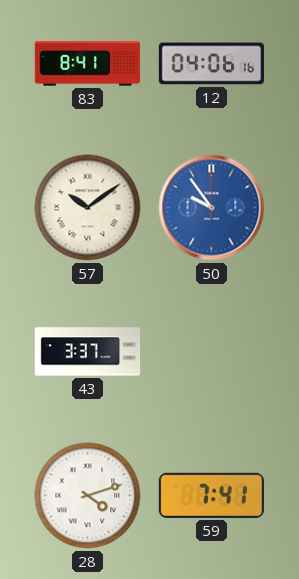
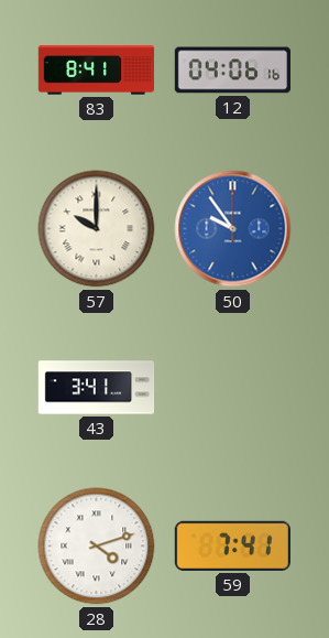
57: 10:09 -> 10:00 (97, 229)
43: 3:37 -> 3:41 (97, 388)
